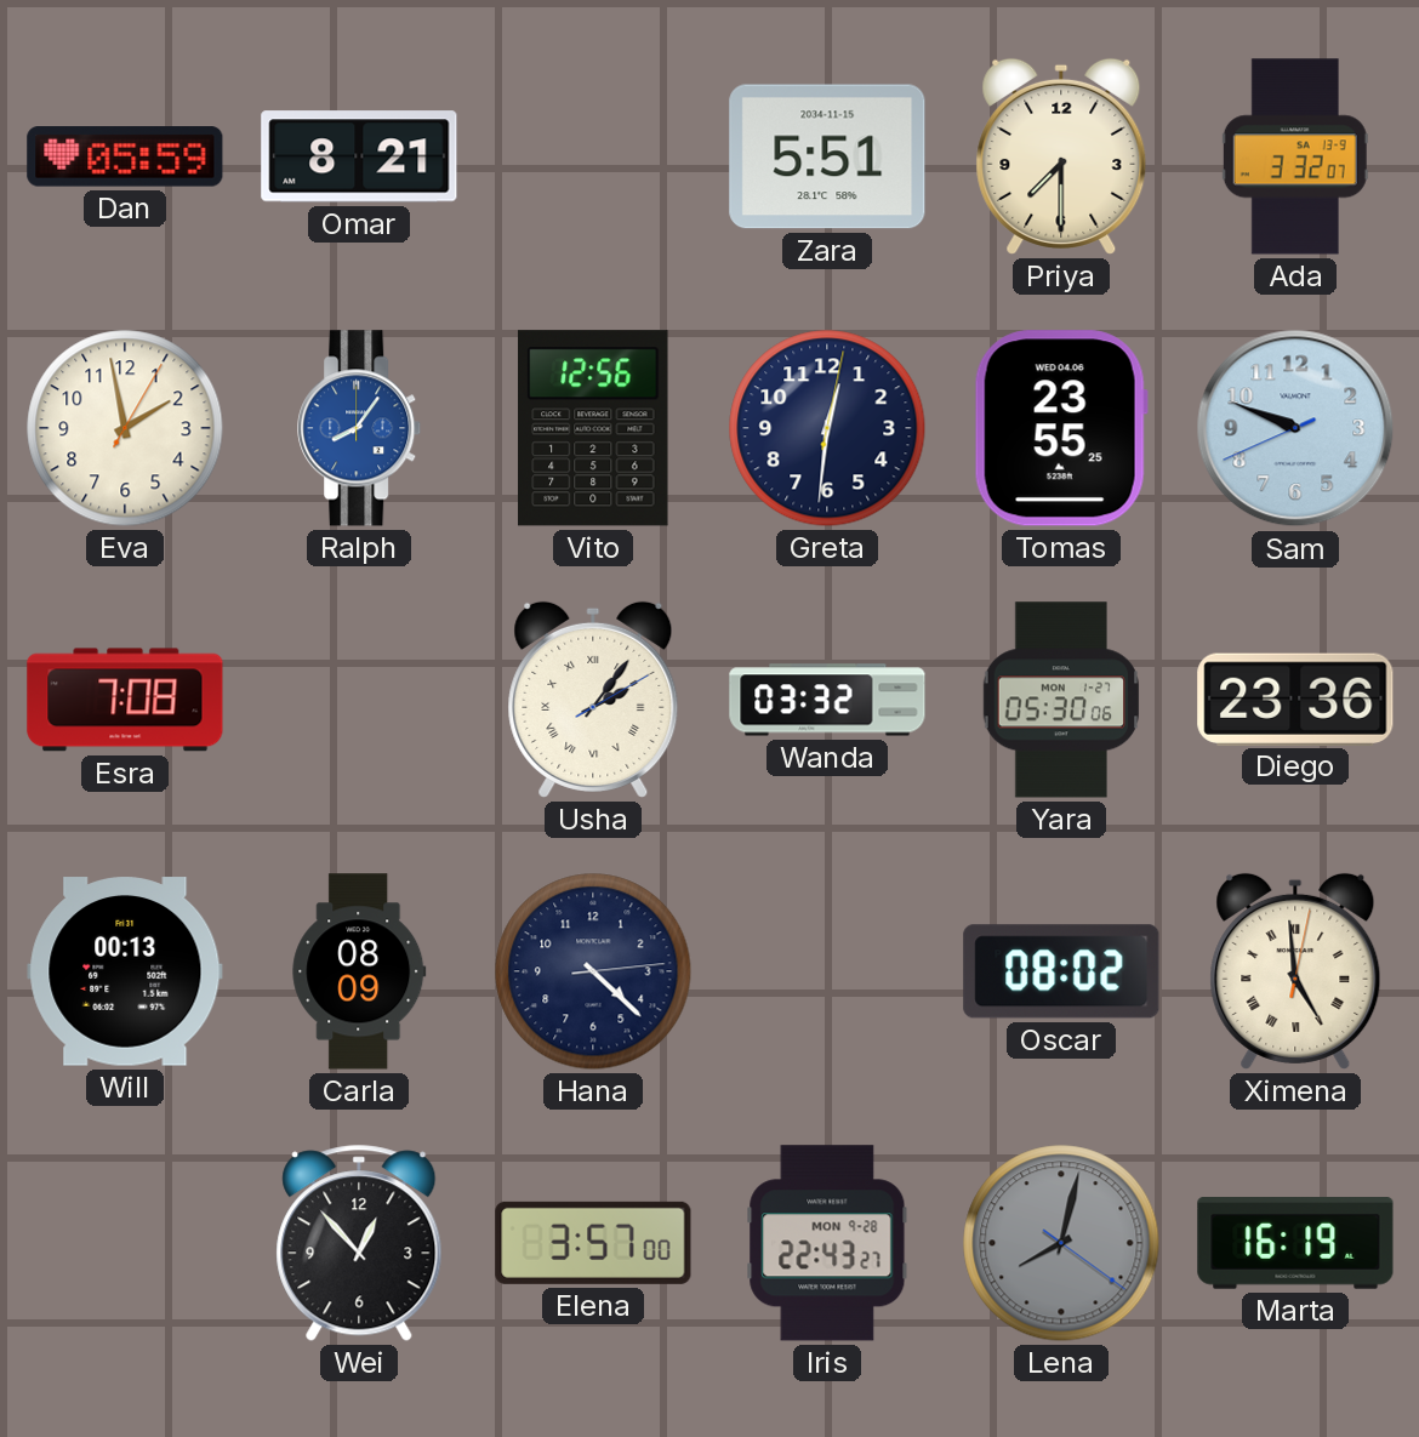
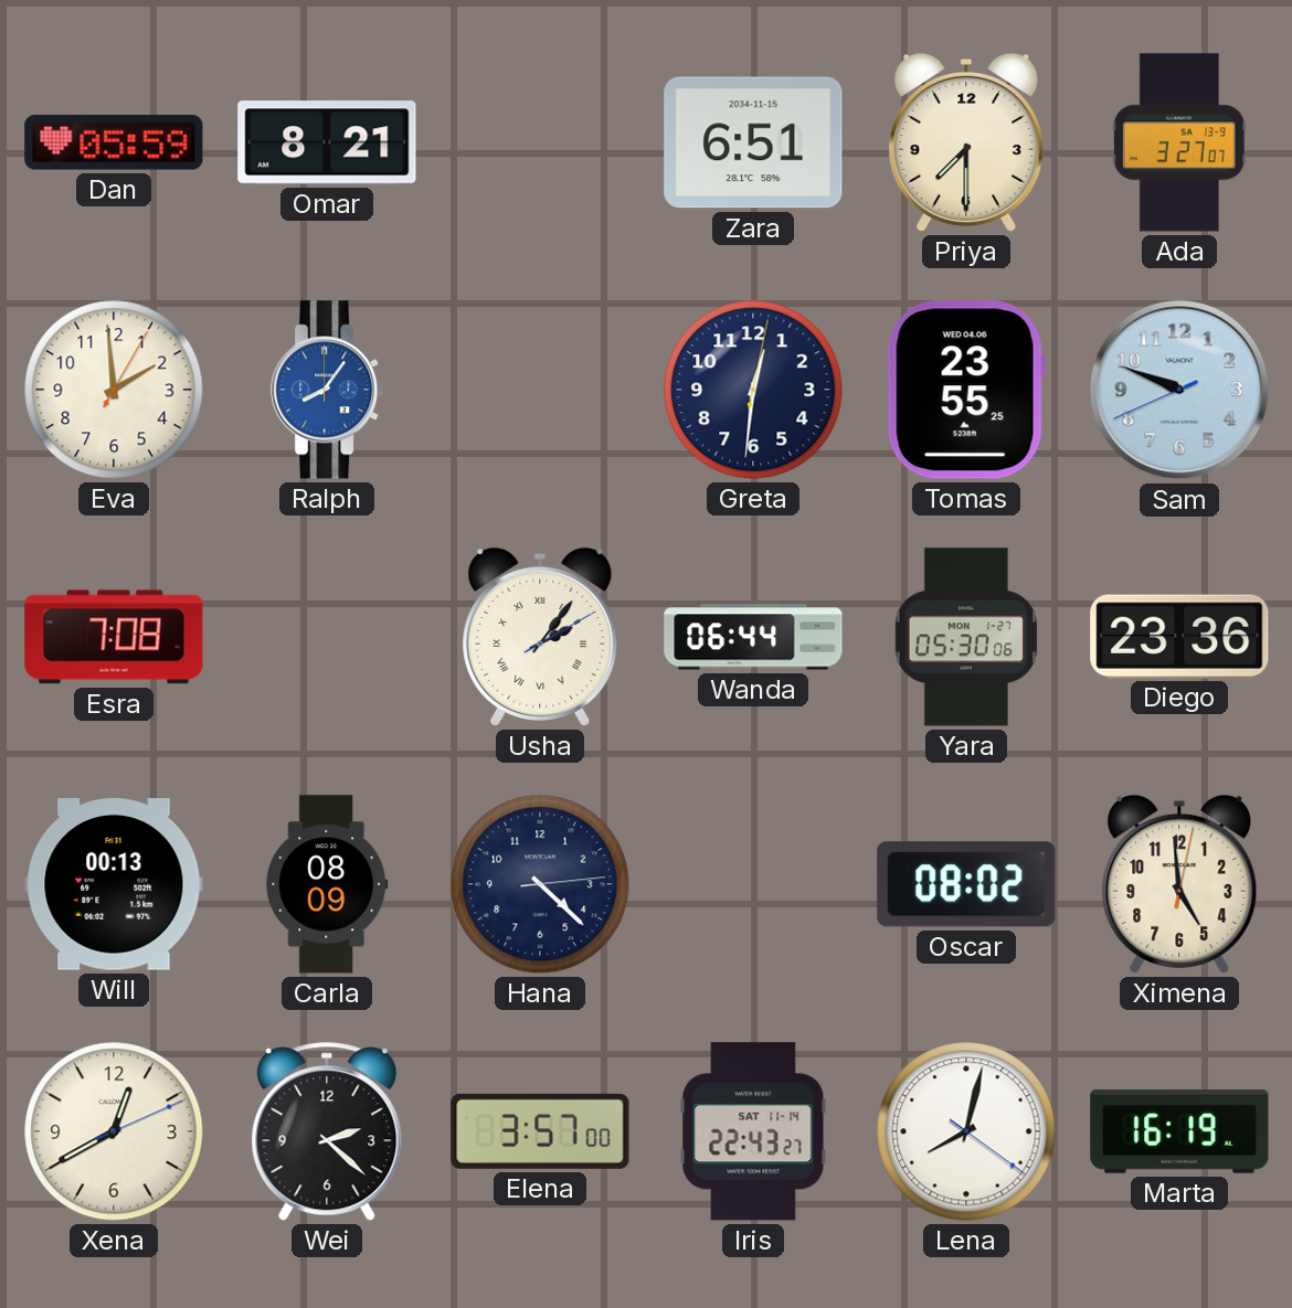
Zara: 5:51 -> 6:51 (753, 142)
Ada: 3:32 -> 3:27 (1179, 142)
Eva: 1:58 -> 1:59 (114, 390)
Vito: 12:56 -> none (593, 428)
Wanda: 03:32 -> 06:44 (753, 637)
Ximena numerals: Roman -> Arabic (1179, 884)
Xena: none -> 12:40 (114, 1131)
Wei: 12:53 -> 2:22 (327, 1131)
Iris date: MON 9-28 -> SAT 11-14 (753, 1131)
Lena dial: grey -> white (966, 1131)
